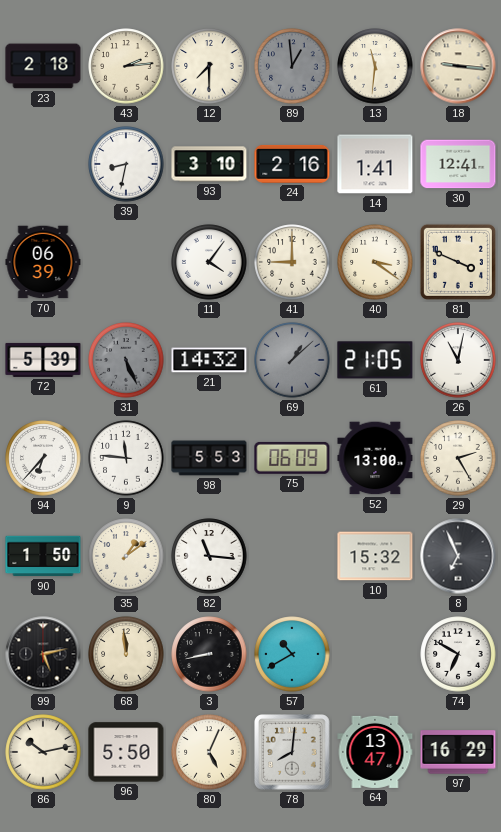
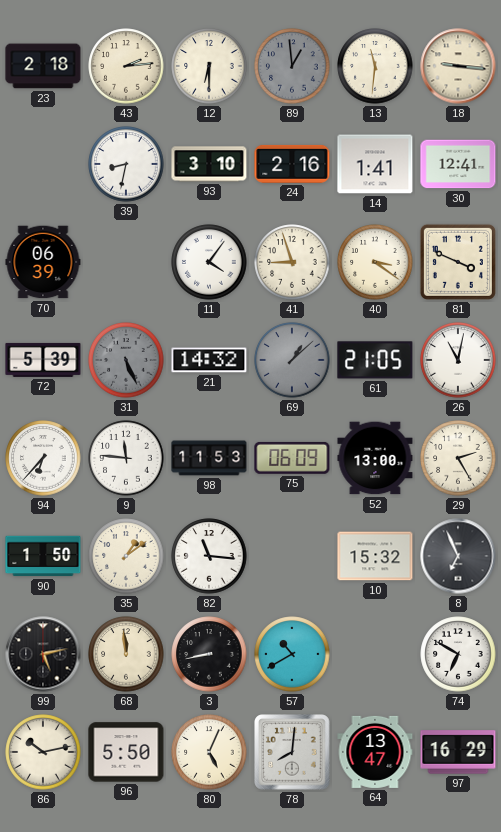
12: 7:30 -> 6:30 (209, 66)
41: 9:00 -> 8:57 (292, 262)
98: 5:53 -> 11:53 (209, 458)
